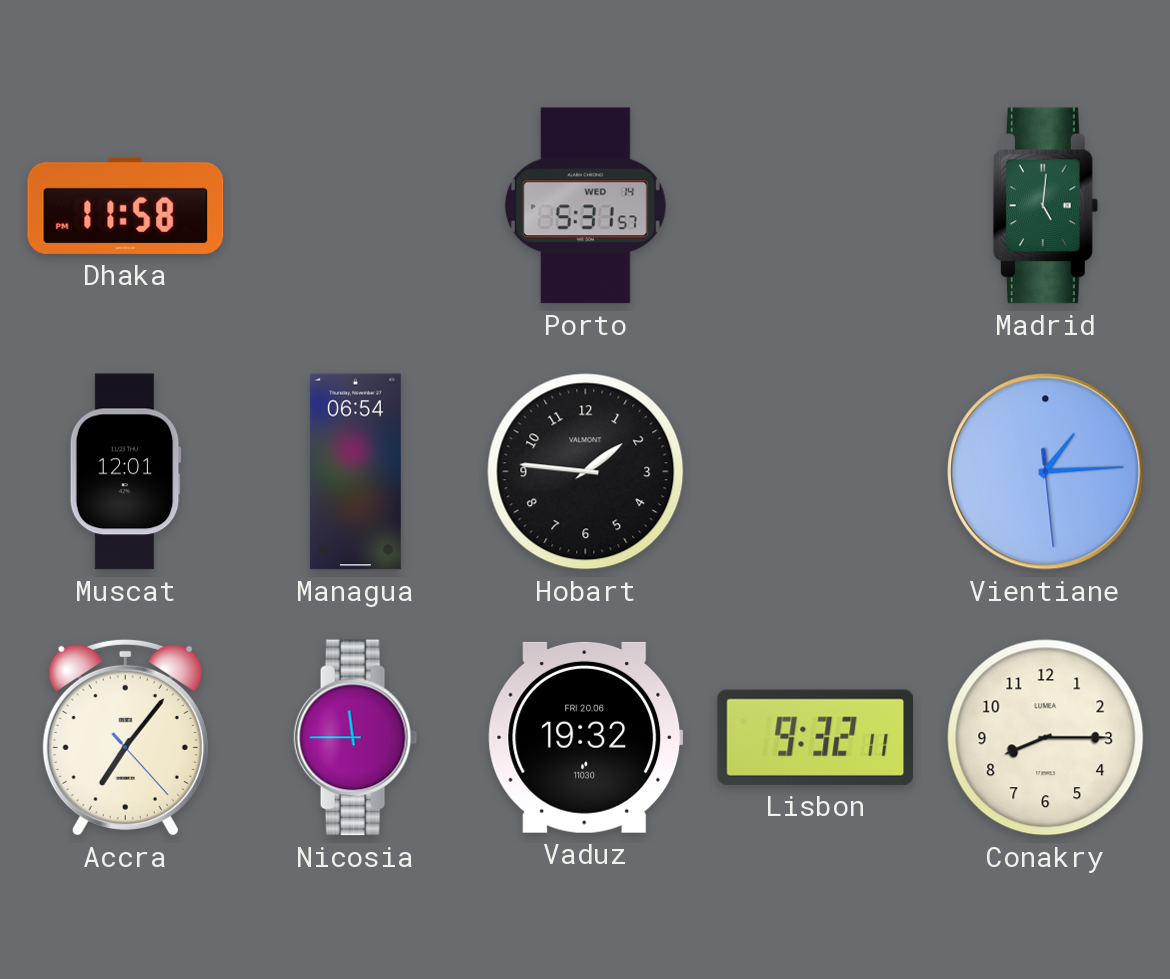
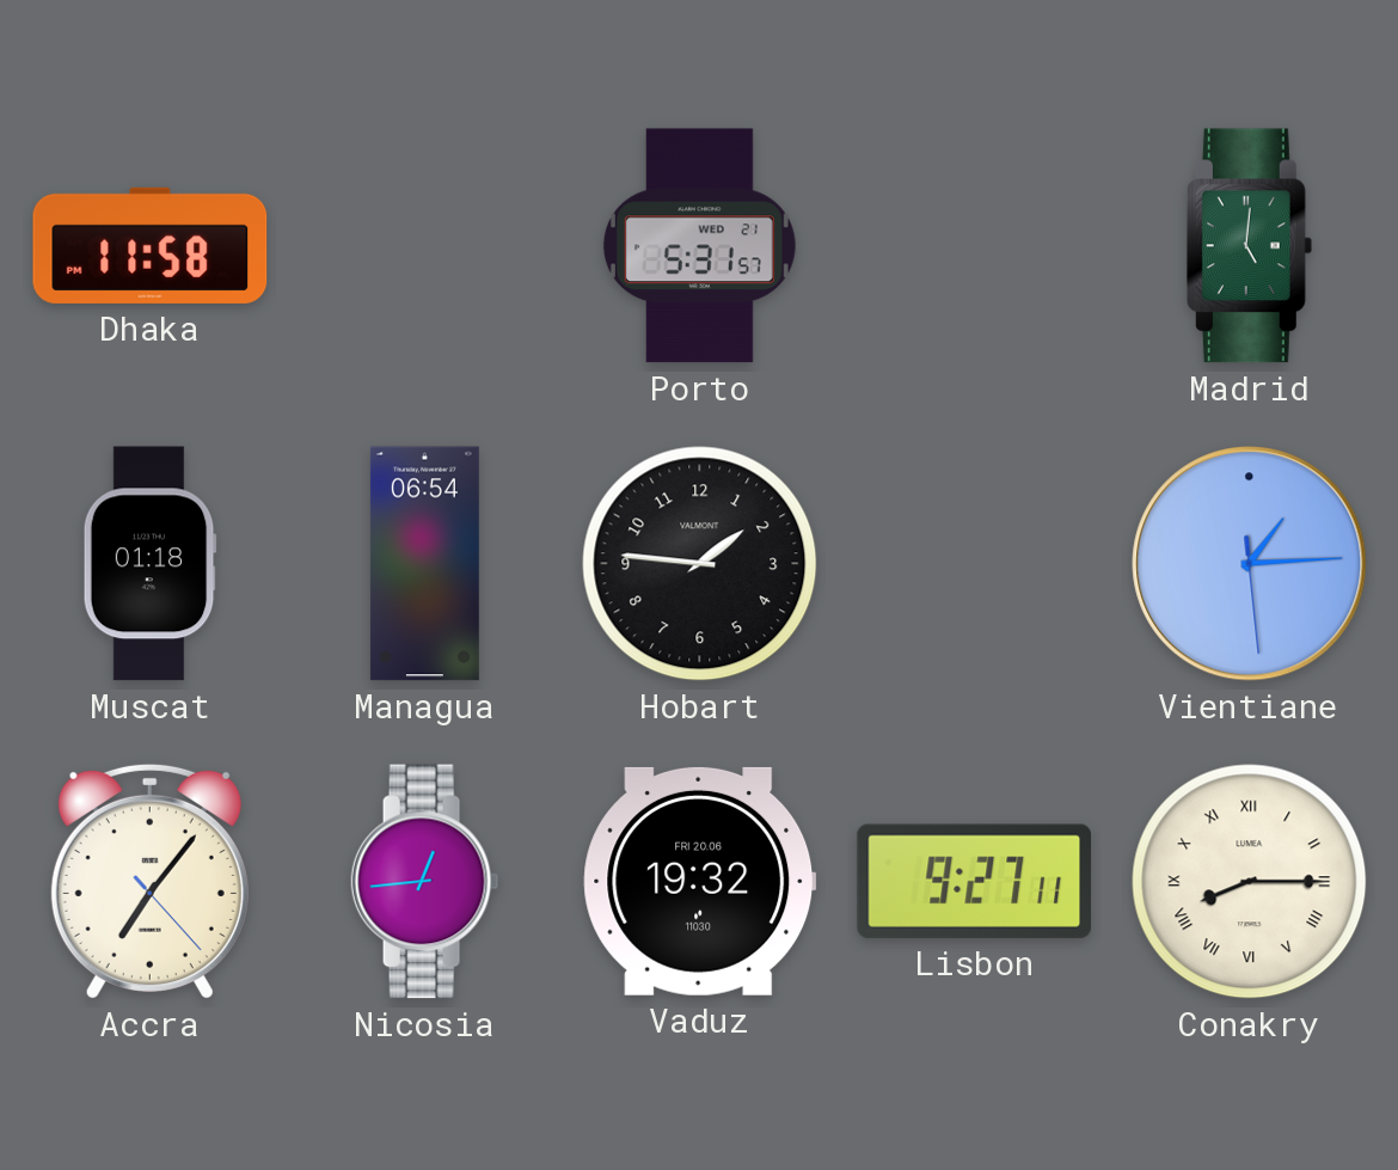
Porto date: WED 14 -> WED 21 (699, 246)
Muscat: 12:01 -> 01:18 (149, 564)
Nicosia: 11:45 -> 12:44 (425, 882)
Lisbon: 9:32 -> 9:27 (974, 881)
Conakry numerals: Arabic -> Roman (1250, 882)
